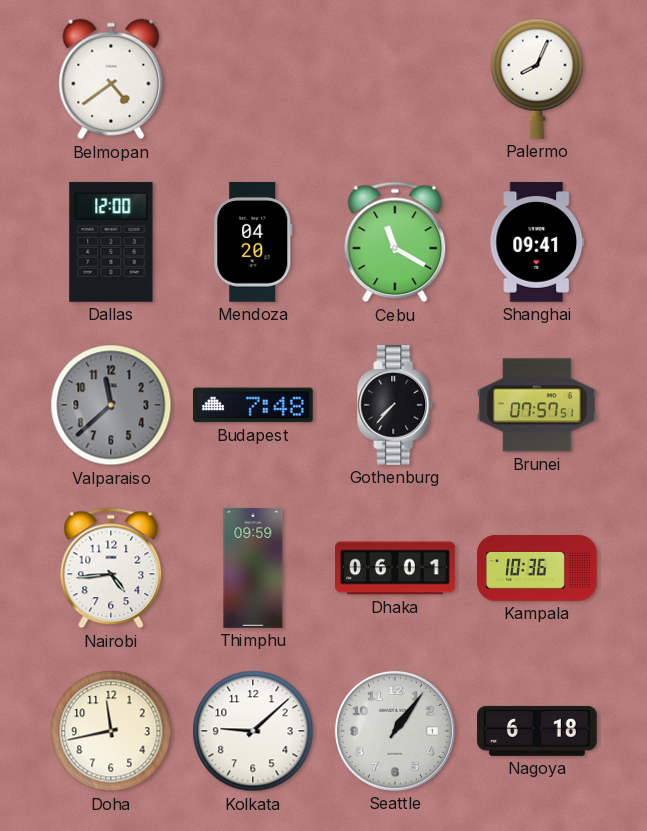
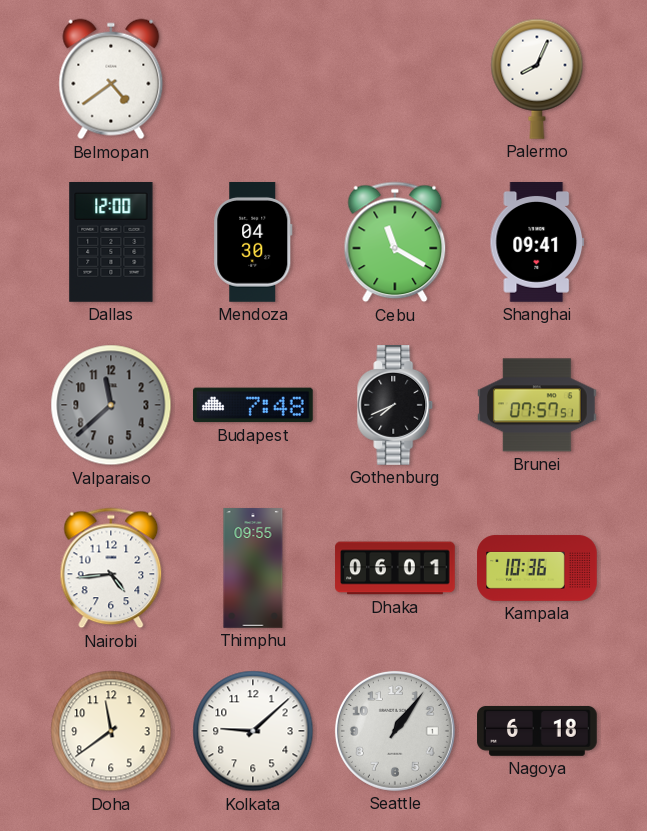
Mendoza: 04:20 -> 04:30 (253, 243)
Gothenburg: 7:37 -> 7:41 (395, 406)
Thimphu: 09:59 -> 09:55 (253, 568)
Doha: 11:43 -> 11:39 (111, 731)
